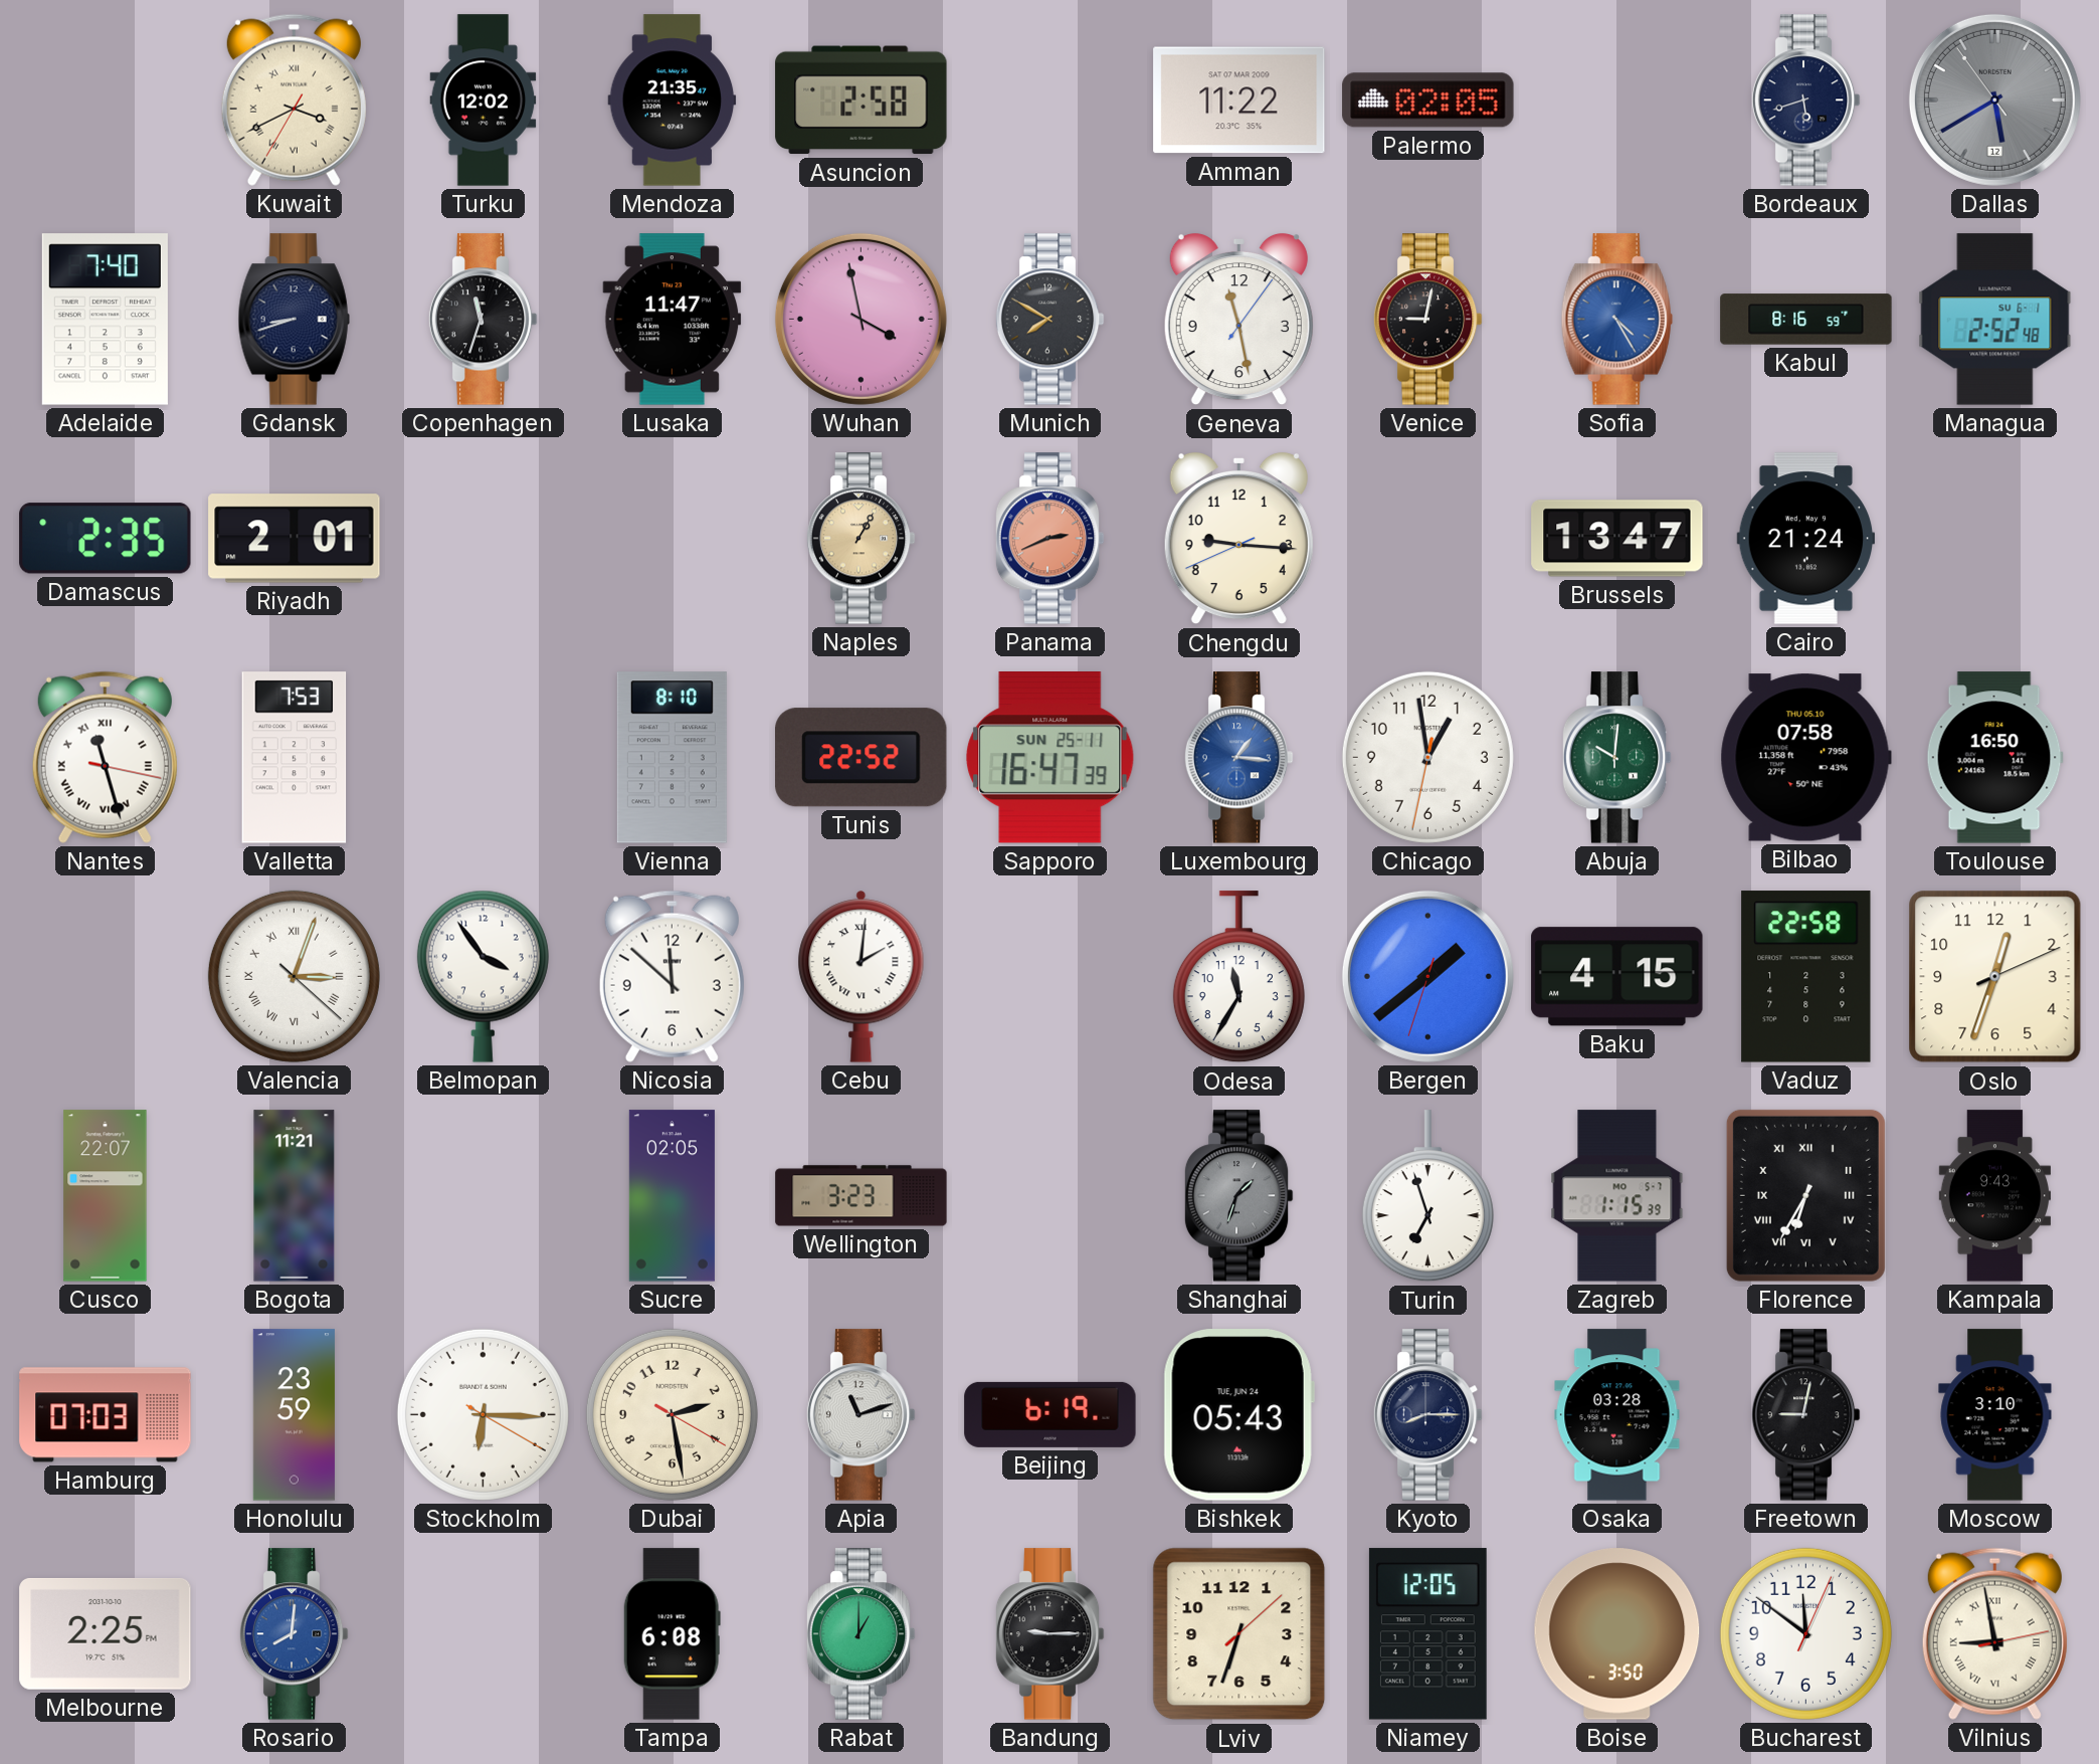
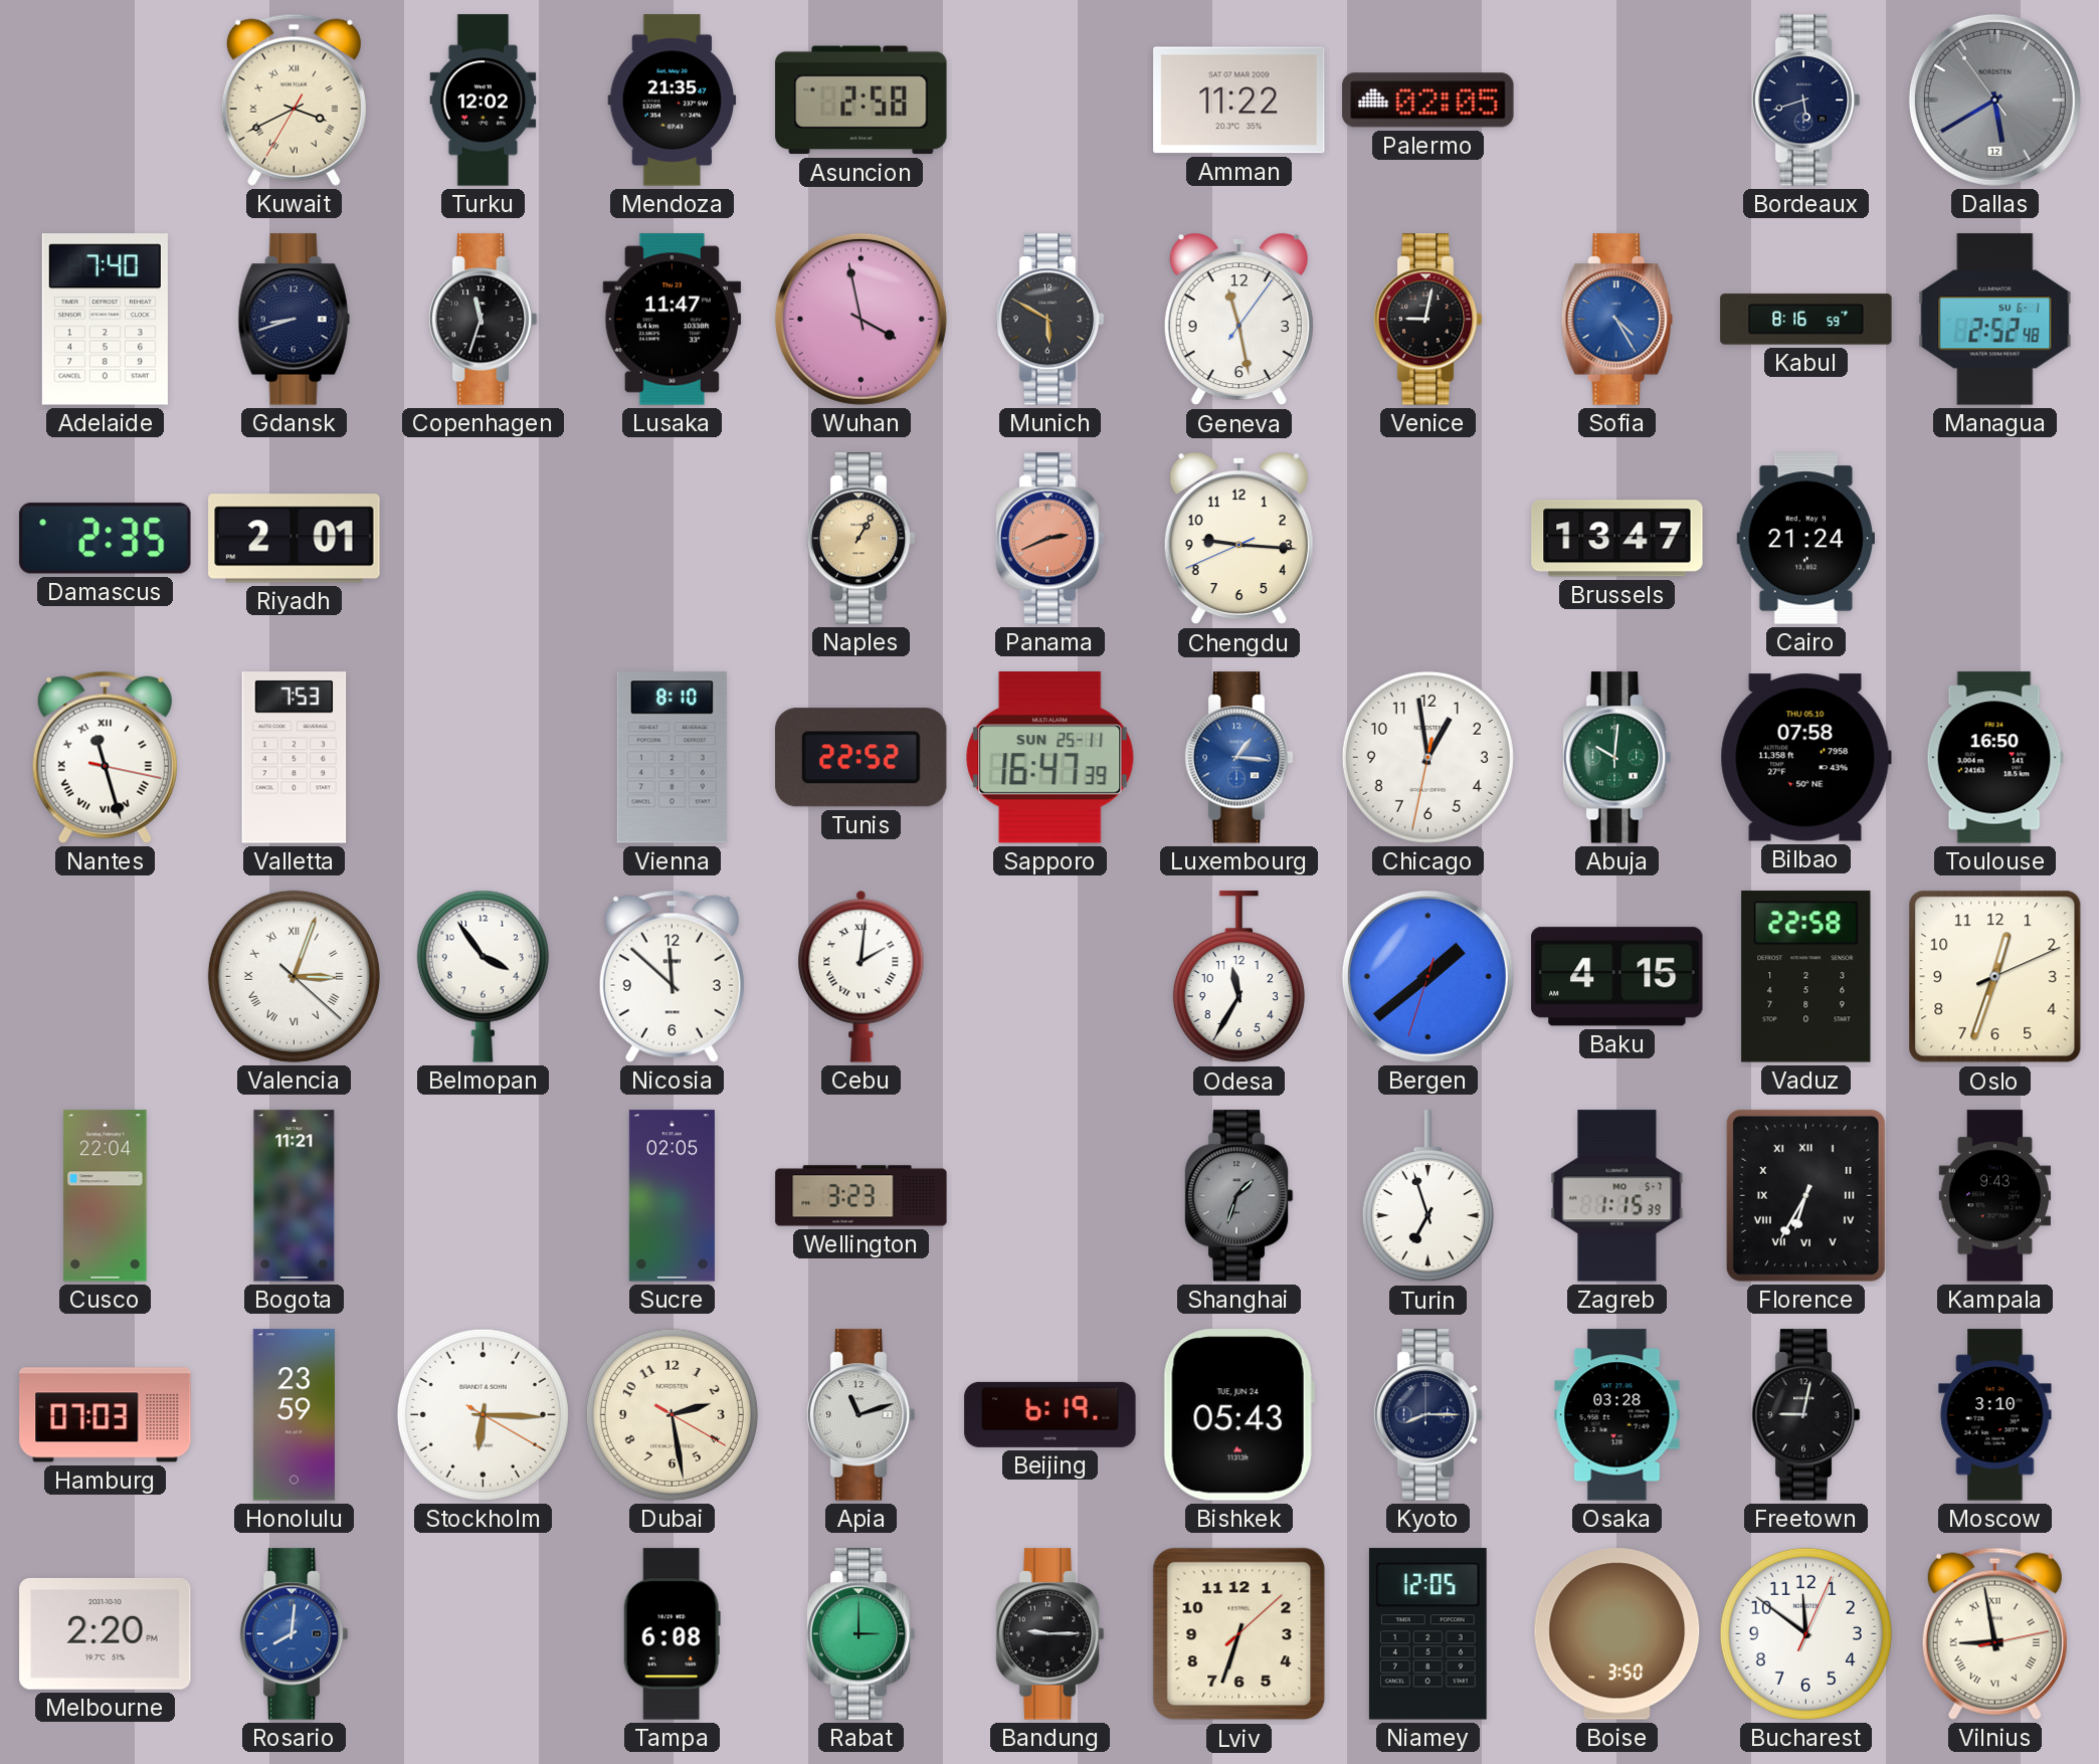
Munich: 7:50 -> 5:50 (1049, 320)
Cusco: 22:07 -> 22:04 (106, 1196)
Melbourne: 2:25 -> 2:20 (106, 1633)
Rabat: 1:00 -> 3:00 (861, 1634)
